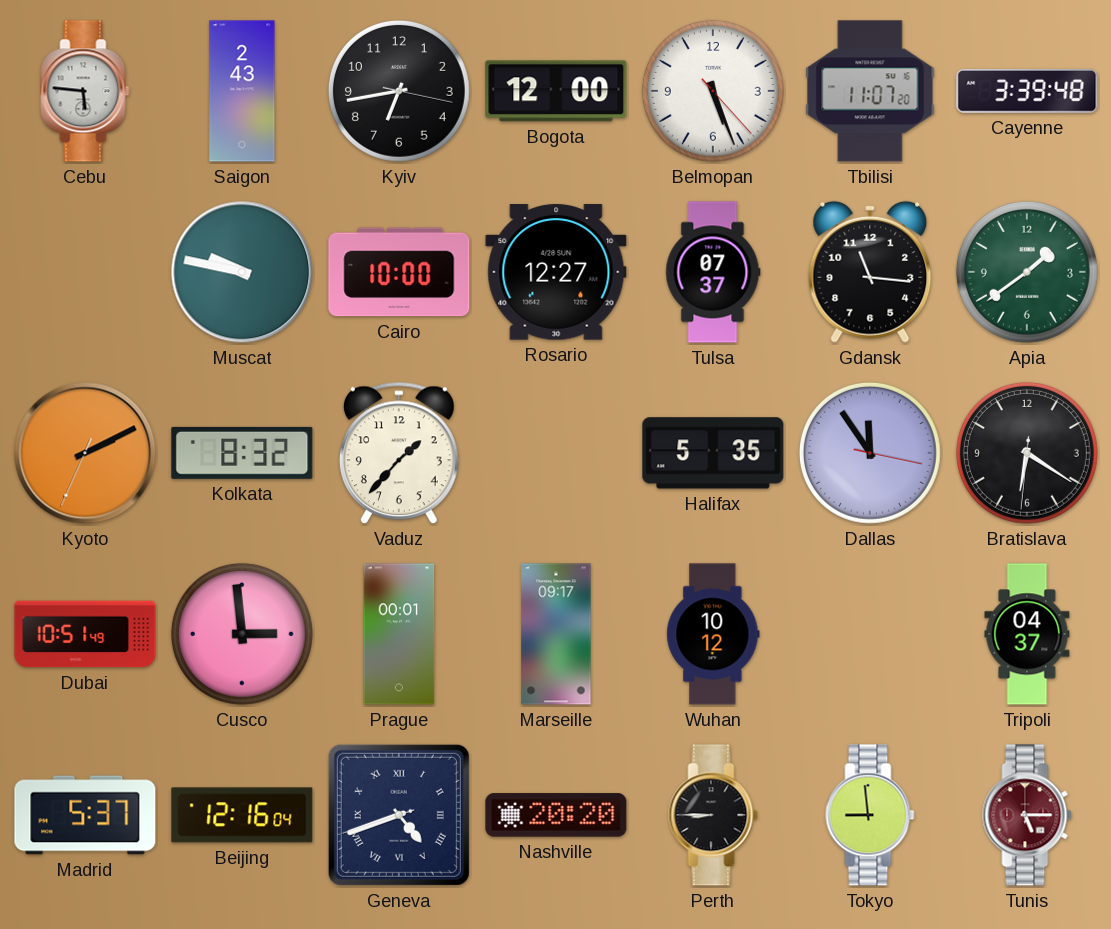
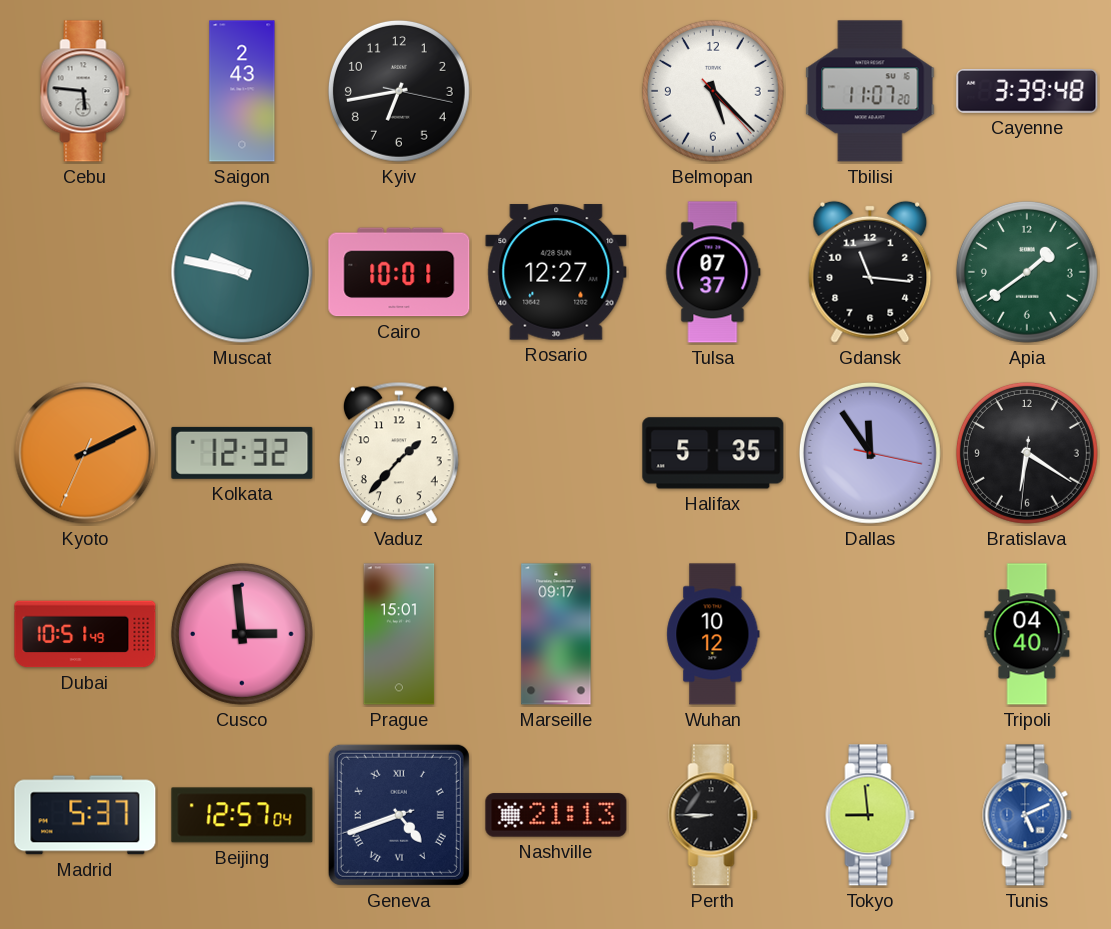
Bogota: 12:00 -> none (556, 91)
Belmopan: 5:26 -> 5:22 (713, 91)
Cairo: 10:00 -> 10:01 (399, 272)
Kolkata: 8:32 -> 12:32 (242, 453)
Prague: 00:01 -> 15:01 (399, 634)
Tripoli: 04:37 -> 04:40 (1027, 634)
Beijing: 12:16 -> 12:57 (242, 815)
Nashville: 20:20 -> 21:13 (556, 815)
Tunis: 5:15 -> 5:11 (1027, 815)
Tunis dial: burgundy -> blue (1027, 815)
